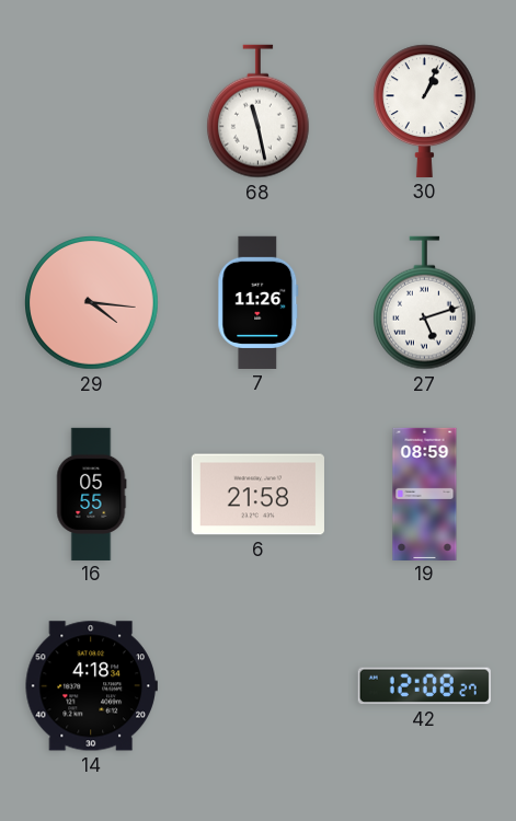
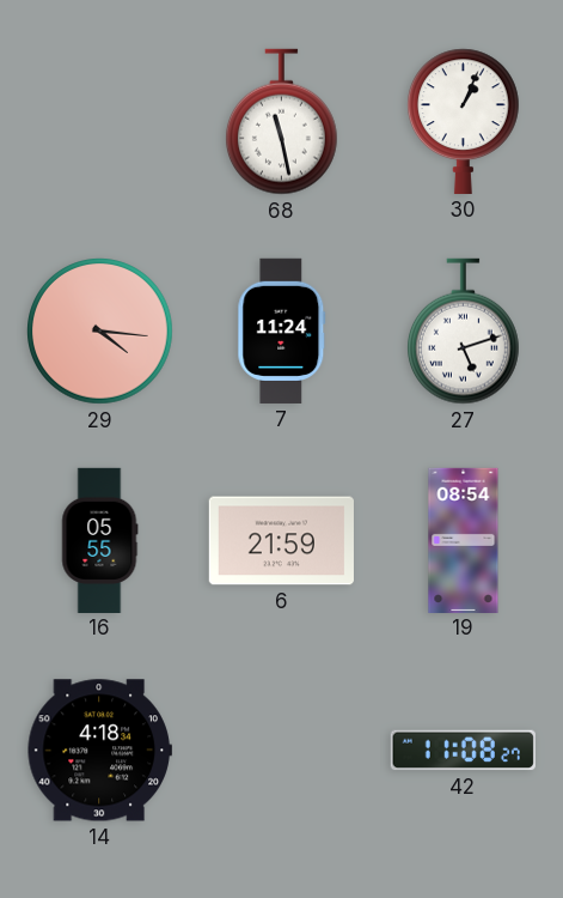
7: 11:26 -> 11:24 (282, 330)
6: 21:58 -> 21:59 (281, 541)
19: 08:59 -> 08:54 (464, 540)
42: 12:08 -> 11:08 (463, 751)
